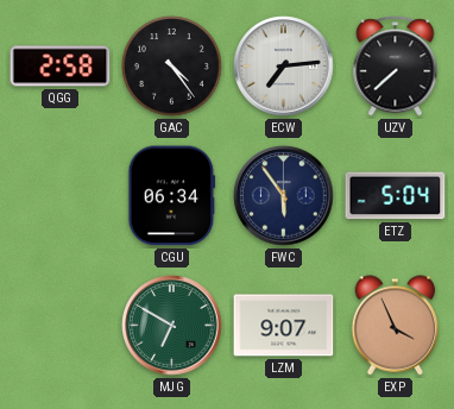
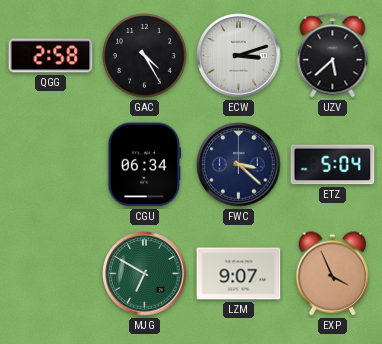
GAC: 4:24 -> 4:25 (145, 56)
ECW: 7:14 -> 3:12 (239, 56)
UZV: 7:38 -> 5:38 (333, 56)
FWC: 5:54 -> 3:22 (239, 165)
